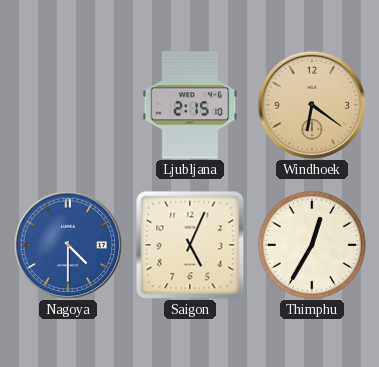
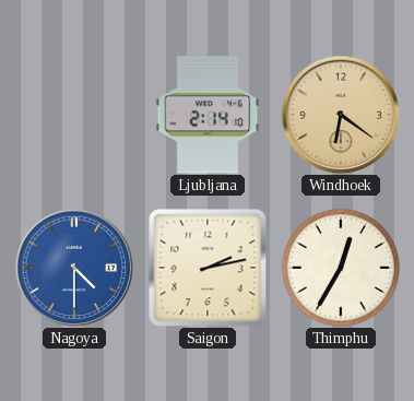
Ljubljana: 2:15 -> 2:14 (208, 115)
Saigon: 5:04 -> 2:13 (208, 268)
